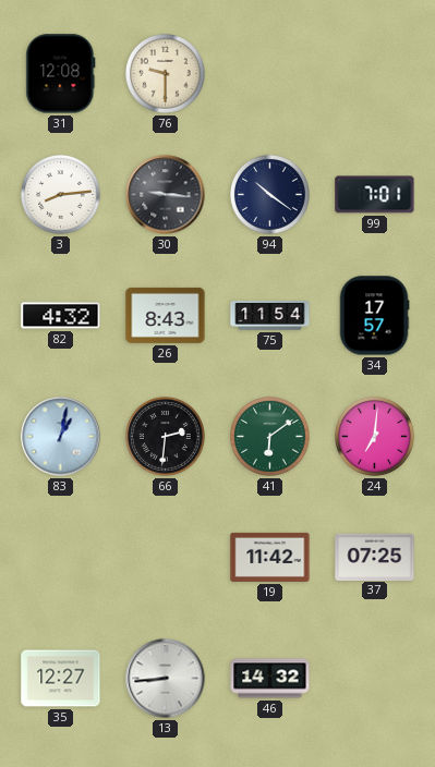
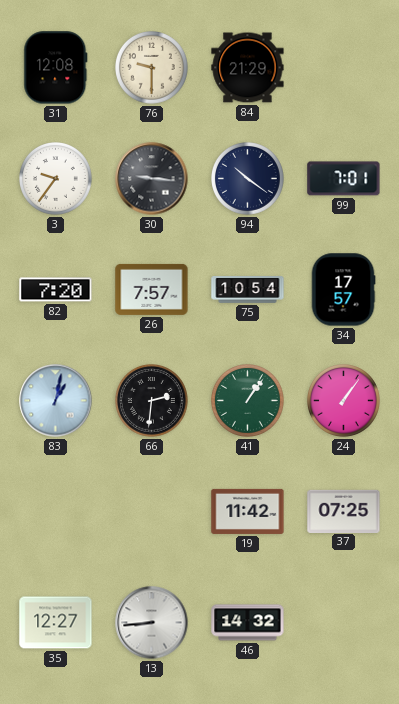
84: none -> 21:29 (248, 68)
3: 8:14 -> 9:36 (56, 179)
82: 4:32 -> 7:20 (56, 290)
26: 8:43 -> 7:57 (152, 289)
75: 11:54 -> 10:54 (248, 290)
41: 6:09 -> 1:06 (248, 401)
24: 7:01 -> 1:06 (344, 401)
